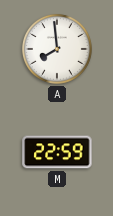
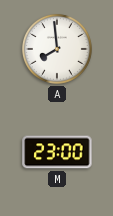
M: 22:59 -> 23:00 (57, 152)
